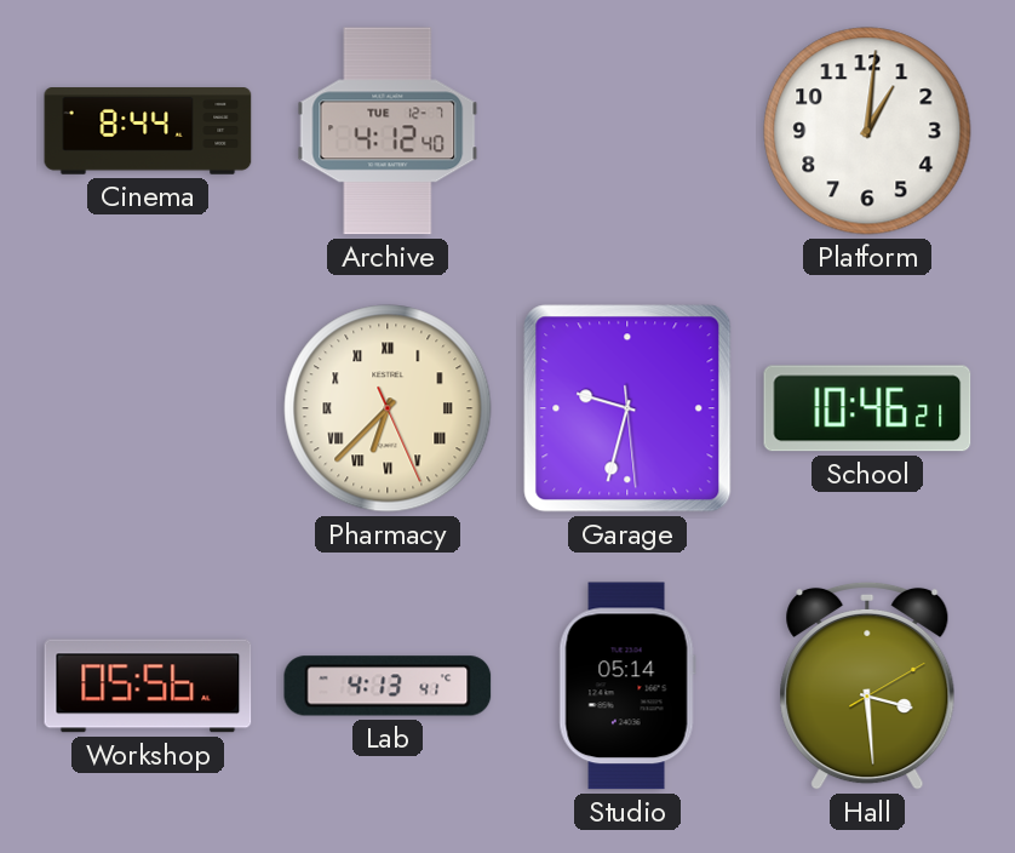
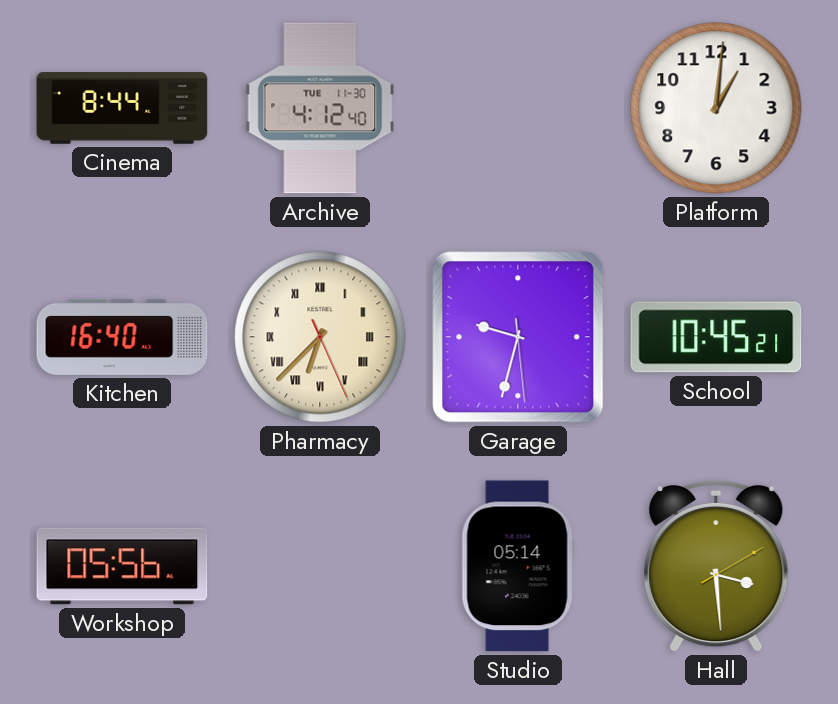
Archive date: TUE 12-7 -> TUE 11-30 (320, 108)
Kitchen: none -> 16:40 (122, 337)
School: 10:46 -> 10:45 (716, 337)
Lab: 4:13 -> none (388, 686)
